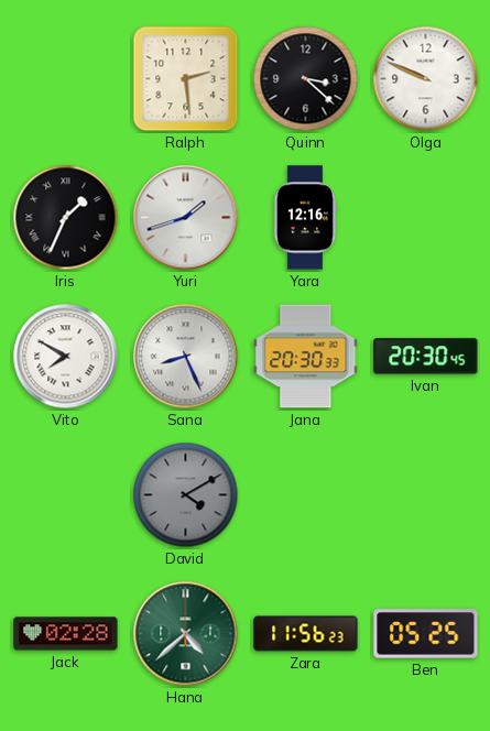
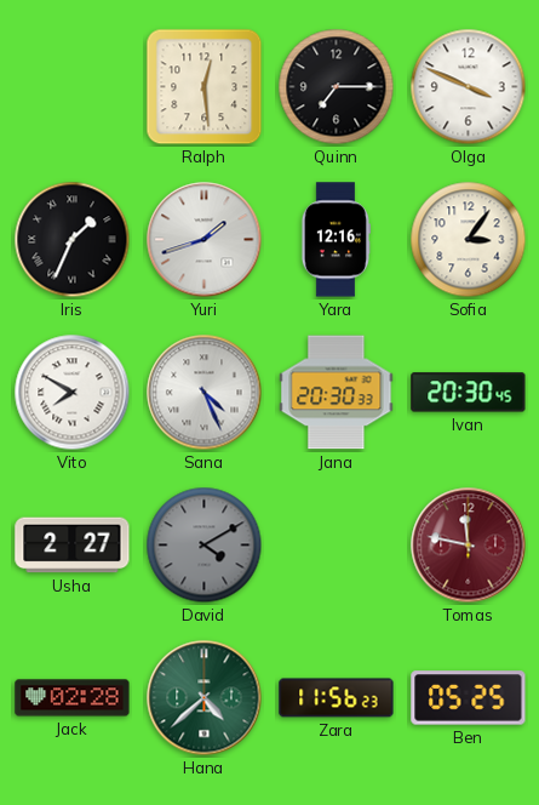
Ralph: 2:29 -> 12:29 (205, 87)
Quinn: 3:22 -> 7:15 (337, 87)
Olga: 9:49 -> 3:49 (469, 87)
Sofia: none -> 3:06 (469, 240)
Sana: 8:26 -> 4:26 (205, 393)
Usha: none -> 2:27 (73, 546)
Tomas: none -> 11:47 (469, 546)
